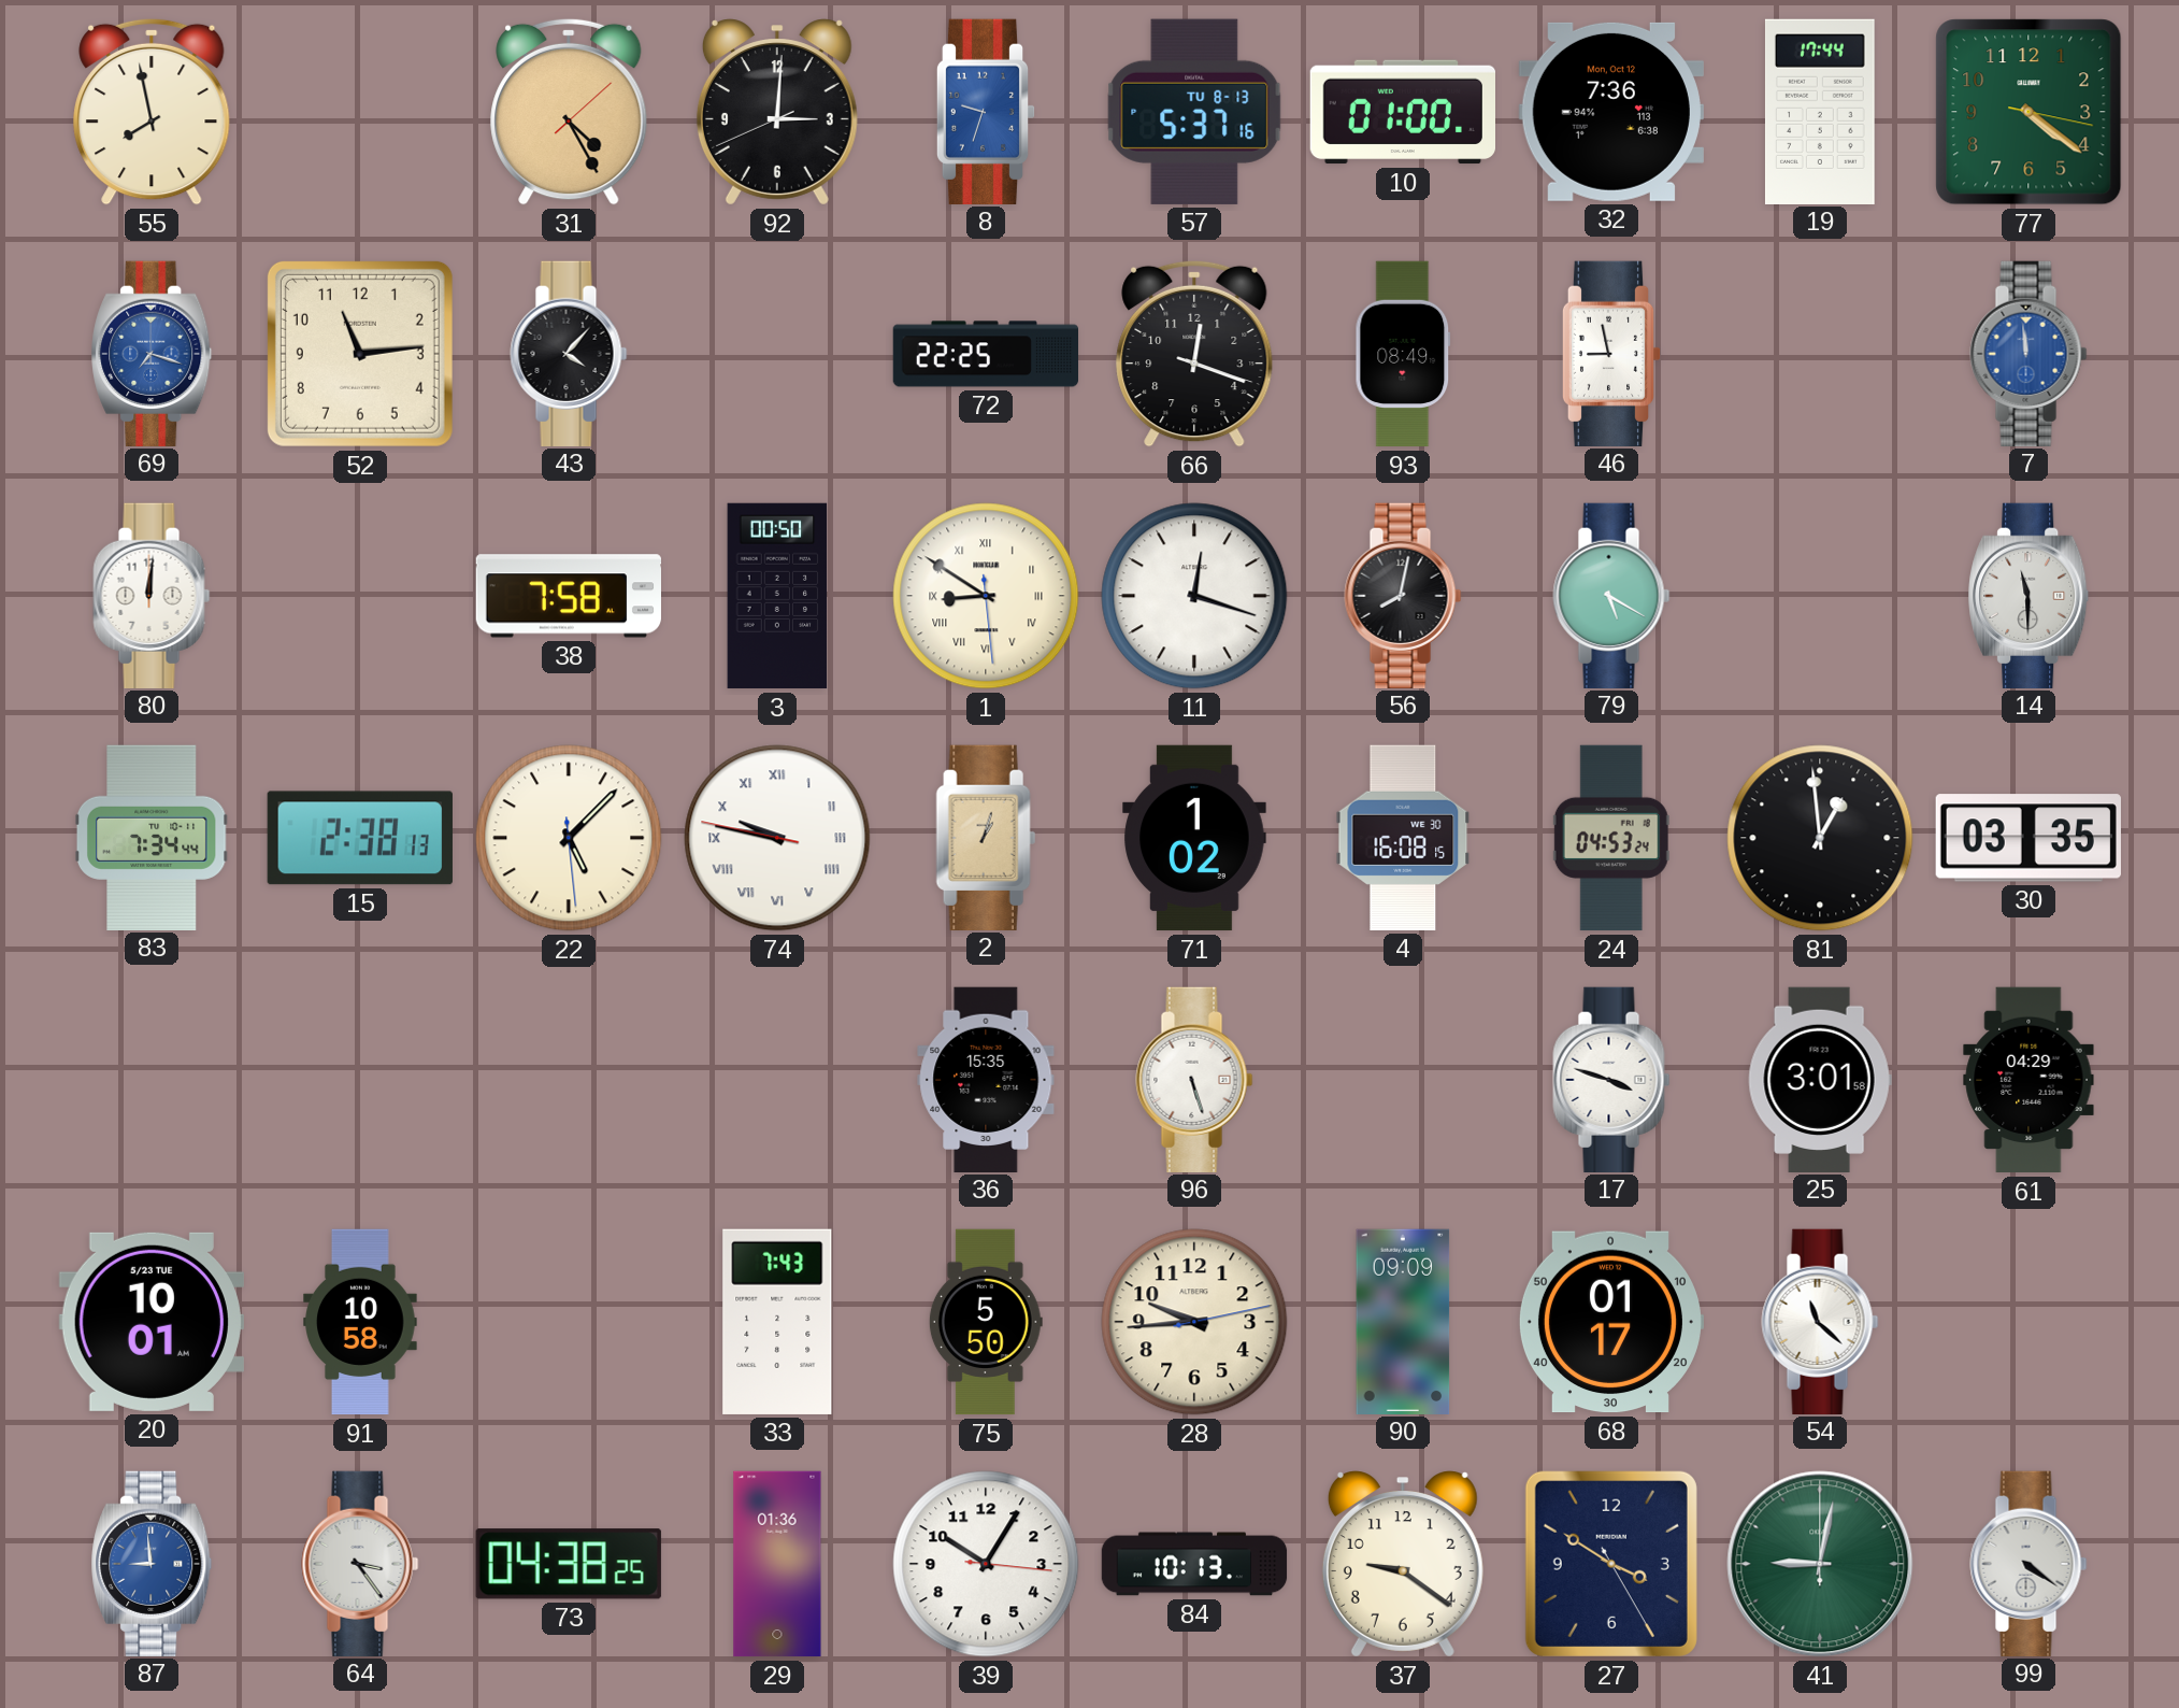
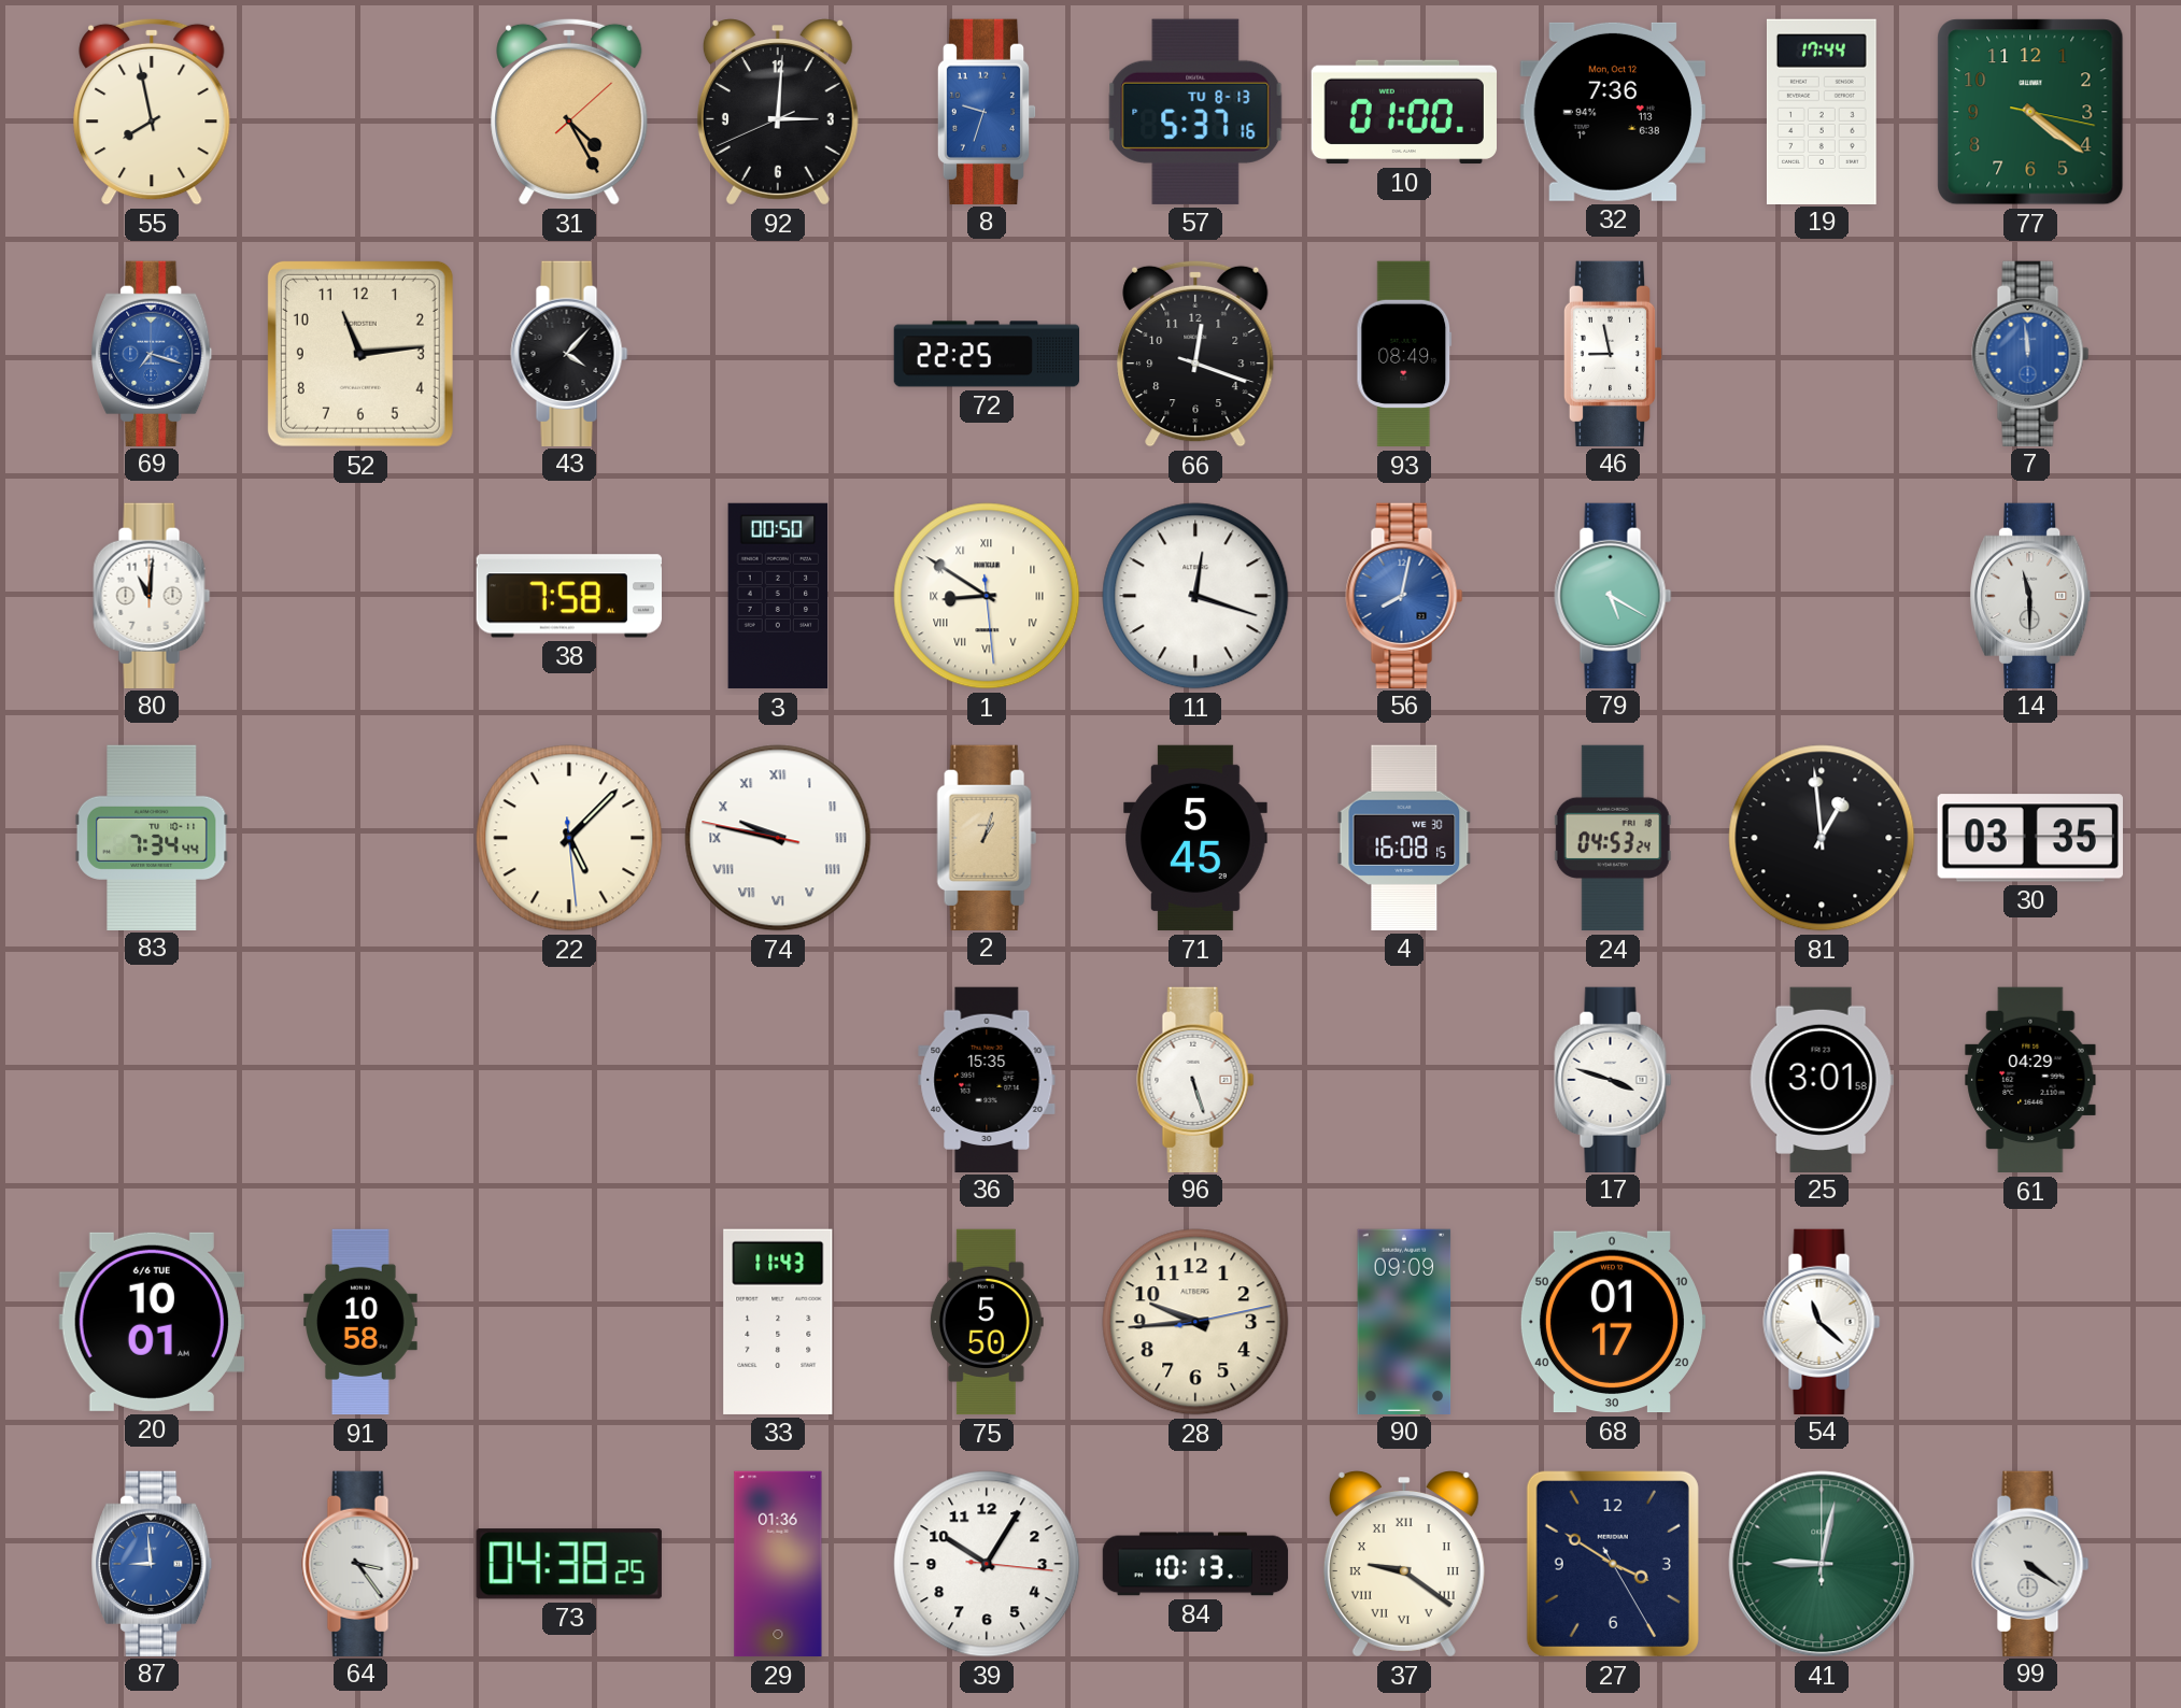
80: 12:01 -> 11:01 (152, 595)
56 dial: black -> blue (1404, 595)
15: 2:38 -> none (360, 838)
71: 1:02 -> 5:45 (1195, 838)
20 date: 5/23 TUE -> 6/6 TUE (152, 1322)
33: 7:43 -> 11:43 (778, 1322)
37 numerals: Arabic -> Roman (1404, 1564)
